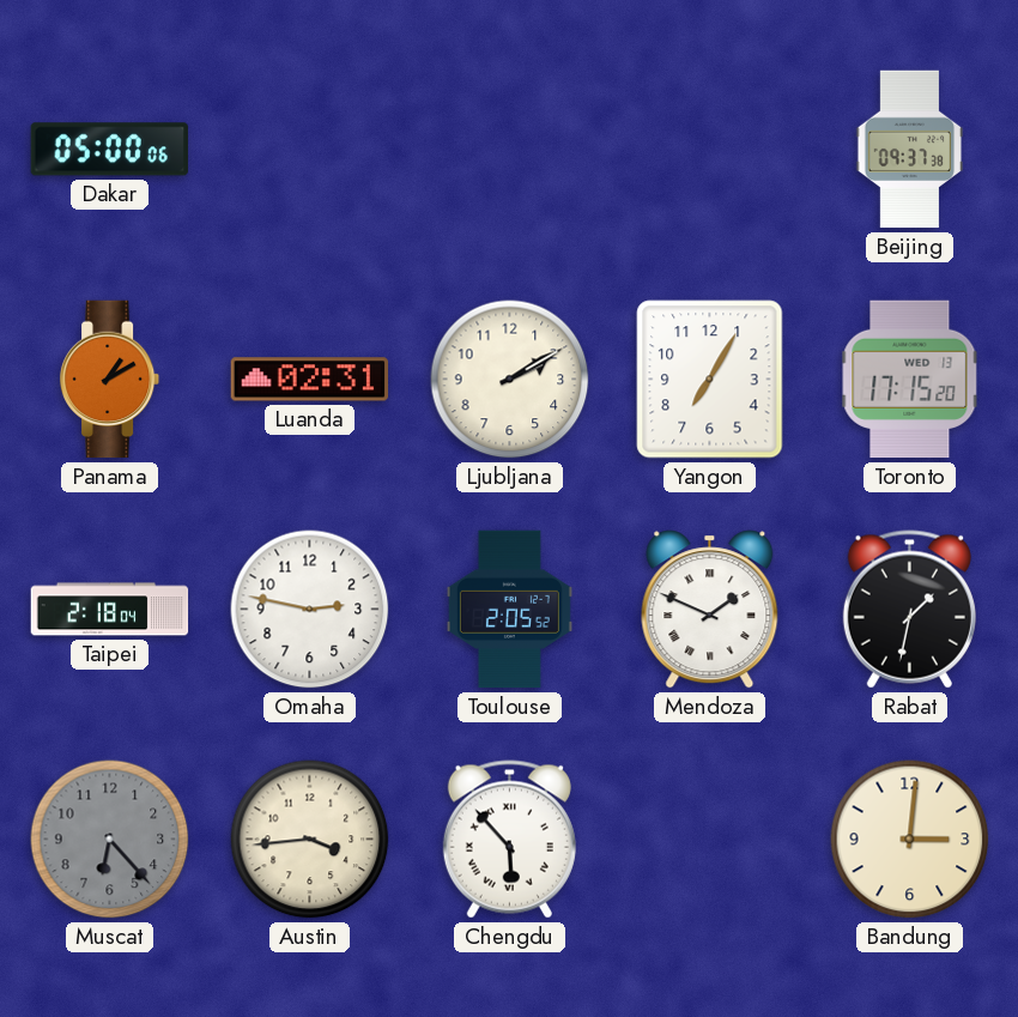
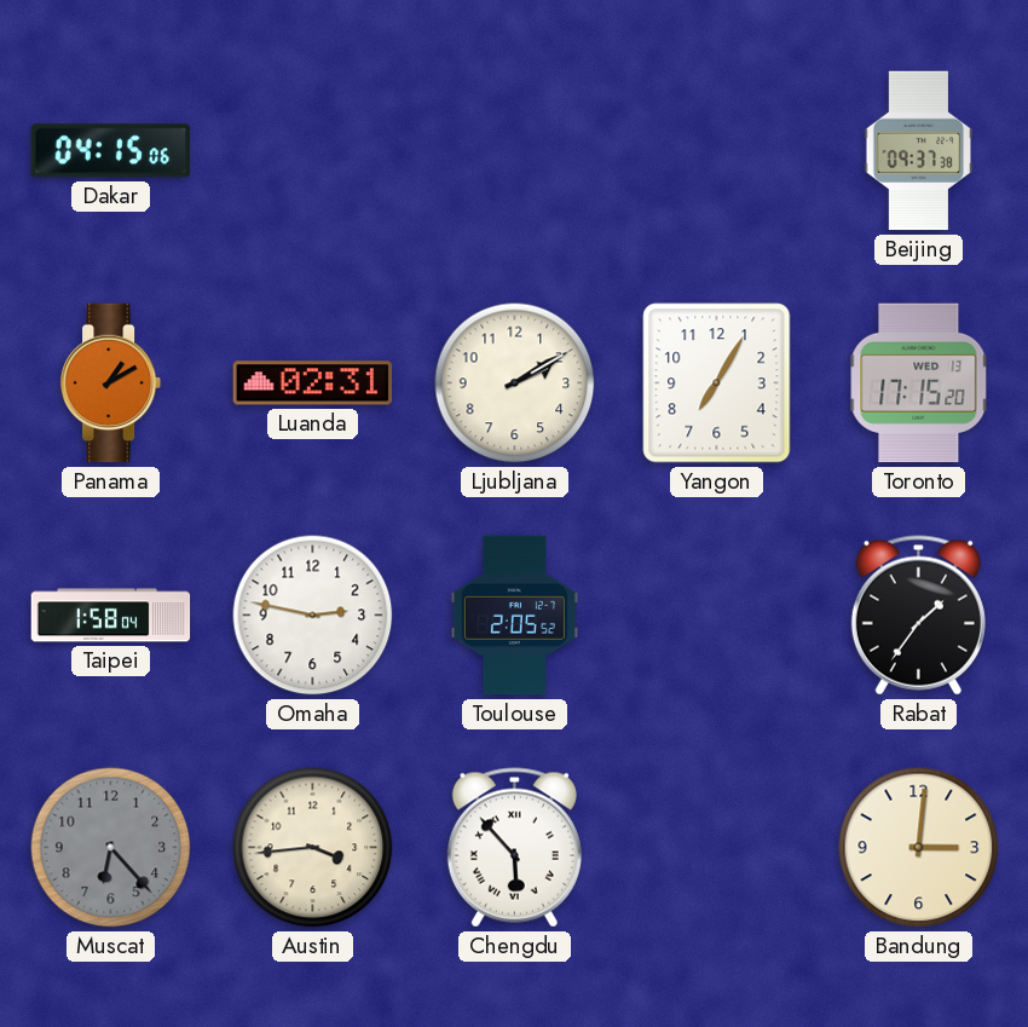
Dakar: 05:00 -> 04:15 (110, 151)
Taipei: 2:18 -> 1:58 (111, 616)
Mendoza: 1:49 -> none (710, 610)
Rabat: 1:32 -> 1:36 (918, 616)
